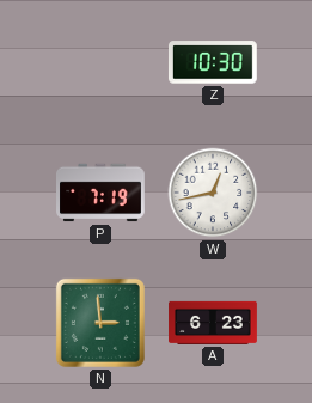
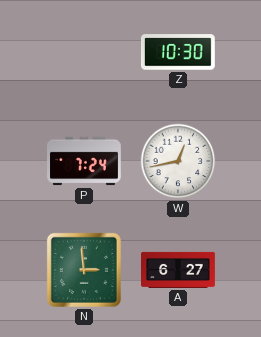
P: 7:19 -> 7:24 (85, 161)
A: 6:23 -> 6:27 (179, 270)
